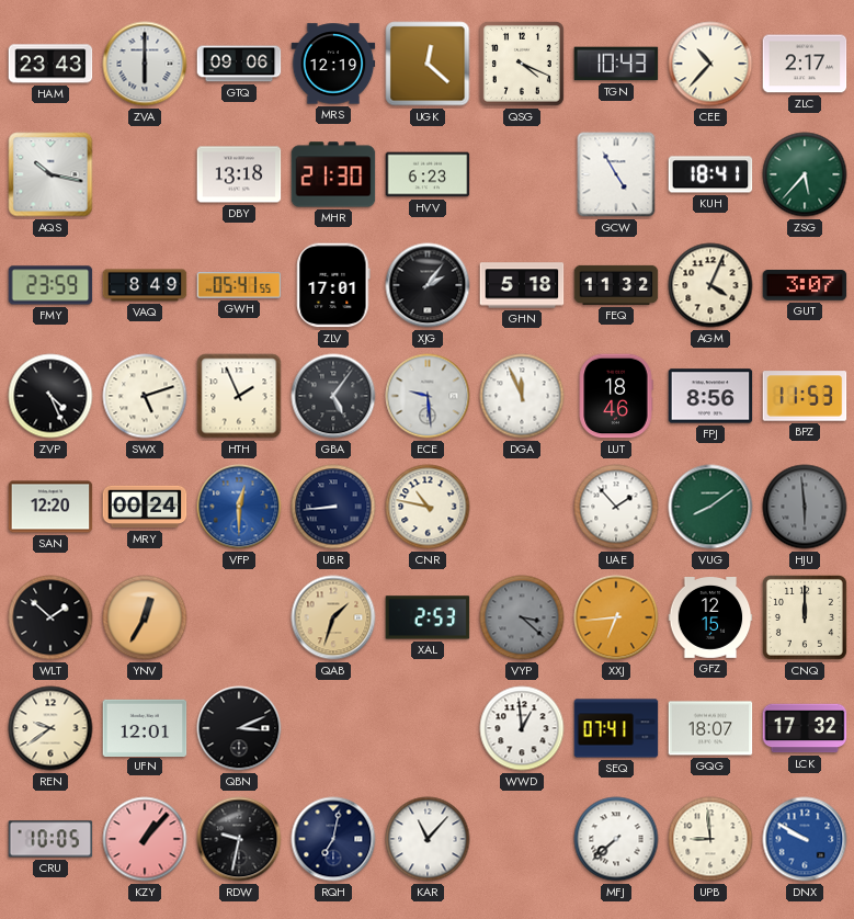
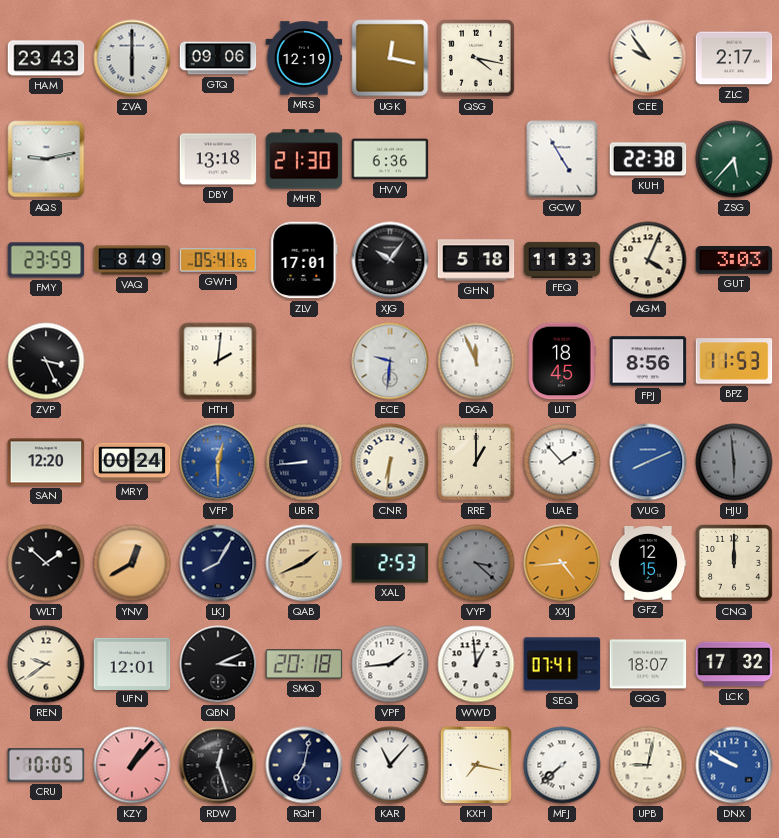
UGK: 12:22 -> 12:17 (390, 58)
QSG: 4:19 -> 4:17 (476, 58)
TGN: 10:43 -> none (616, 64)
CEE: 10:37 -> 9:54 (648, 58)
AQS: 10:17 -> 9:13 (46, 159)
HVV: 6:23 -> 6:36 (390, 159)
KUH: 18:41 -> 22:38 (648, 159)
XJG: 2:06 -> 10:06 (390, 260)
FEQ: 11:32 -> 11:33 (562, 260)
GUT: 3:07 -> 3:03 (734, 260)
ZVP: 4:26 -> 3:26 (46, 361)
SWX: 5:12 -> none (145, 396)
HTH: 1:56 -> 2:01 (218, 361)
GBA: 5:06 -> none (333, 396)
ECE: 9:29 -> 9:31 (390, 361)
LUT: 18:46 -> 18:45 (562, 361)
CNR: 10:47 -> 6:31 (390, 462)
RRE: none -> 1:00 (476, 462)
VUG: 8:09 -> 8:11 (648, 462)
VUG dial: green -> blue (648, 462)
YNV: 12:35 -> 12:40 (132, 563)
LKJ: none -> 8:05 (218, 563)
QAB: 1:33 -> 1:41 (304, 563)
XXJ: 6:44 -> 4:44 (562, 563)
SMQ: none -> 20:18 (304, 664)
VPF: none -> 1:44 (390, 664)
RDW: 9:32 -> 12:27 (218, 765)
KXH: none -> 7:17 (476, 765)
UPB: 8:59 -> 9:02 (648, 765)
